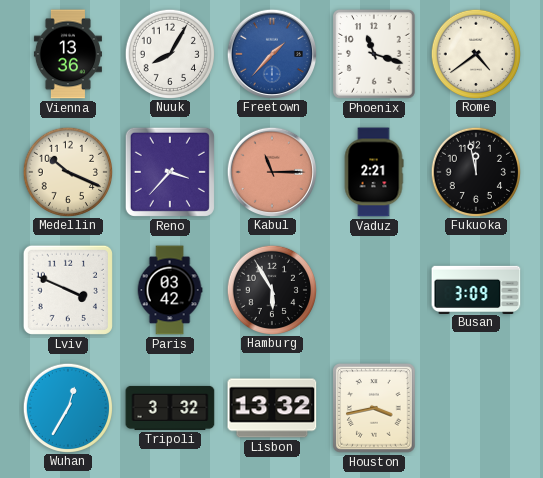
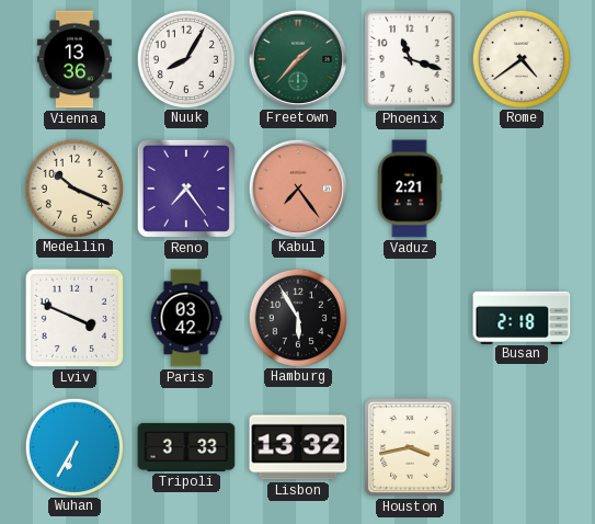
Freetown dial: blue -> green (297, 58)
Reno: 3:37 -> 7:24 (186, 189)
Kabul: 11:15 -> 7:24 (297, 187)
Fukuoka: 11:58 -> none (475, 171)
Busan: 3:09 -> 2:18 (522, 317)
Wuhan: 12:35 -> 6:35 (73, 446)
Tripoli: 3:32 -> 3:33 (186, 447)
